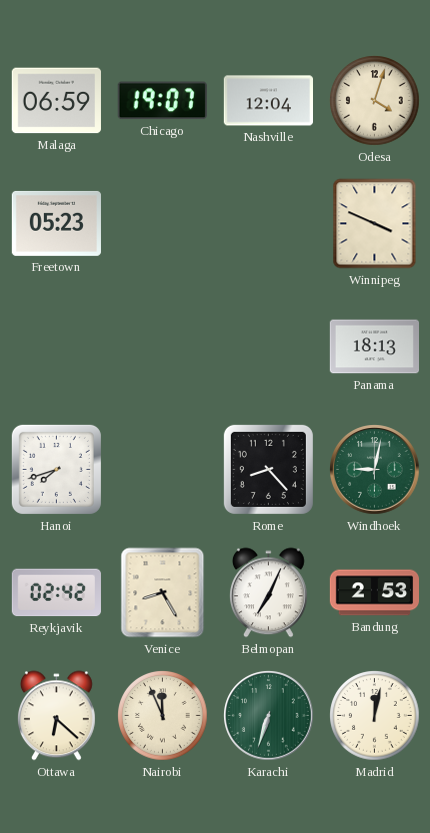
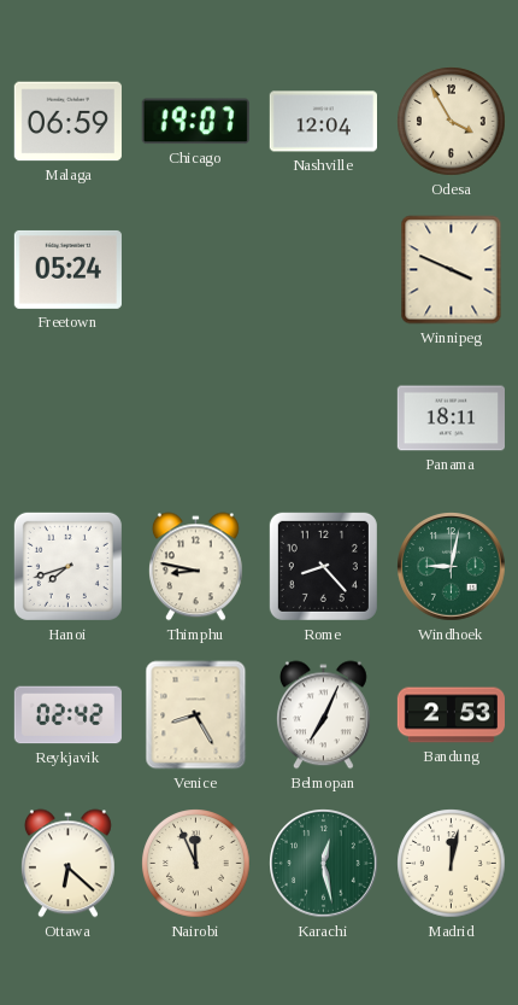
Odesa: 4:03 -> 3:55 (452, 122)
Freetown: 05:23 -> 05:24 (67, 269)
Panama: 18:13 -> 18:11 (451, 419)
Thimphu: none -> 8:47 (195, 567)
Karachi: 6:33 -> 12:28 (324, 864)
